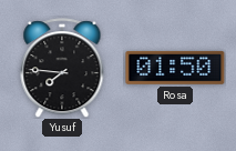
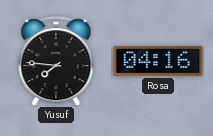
Rosa: 01:50 -> 04:16 (158, 61)
